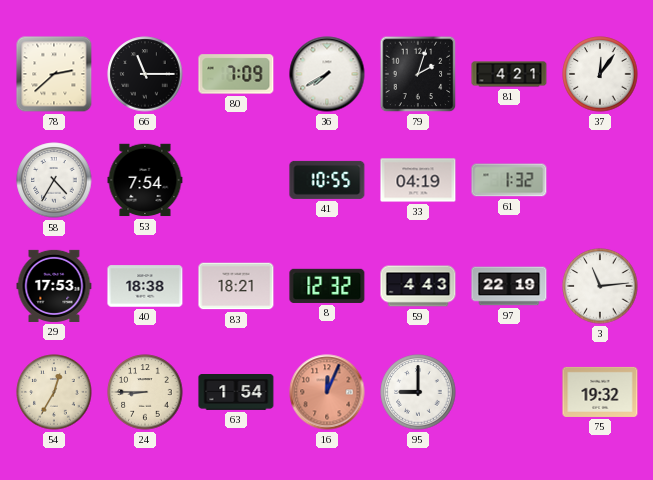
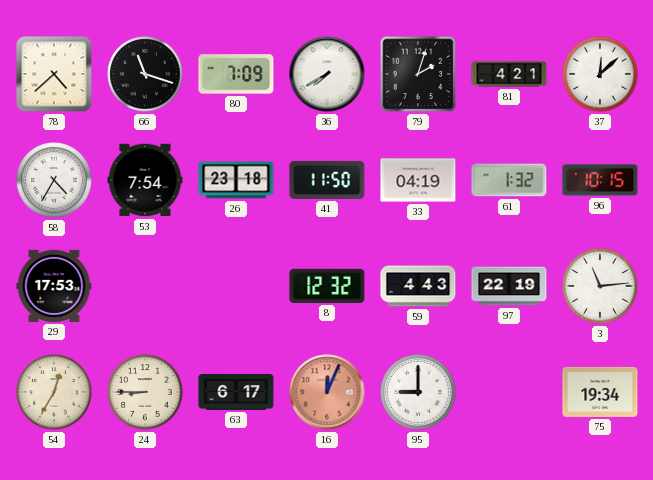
78: 2:38 -> 4:38 (54, 74)
66: 11:15 -> 11:18 (145, 74)
37: 12:06 -> 12:08 (600, 74)
26: none -> 23:18 (236, 180)
41: 10:55 -> 11:50 (327, 180)
96: none -> 10:15 (600, 180)
40: 18:38 -> none (145, 286)
83: 18:21 -> none (236, 286)
63: 1:54 -> 6:17 (236, 393)
75: 19:32 -> 19:34 (600, 392)
